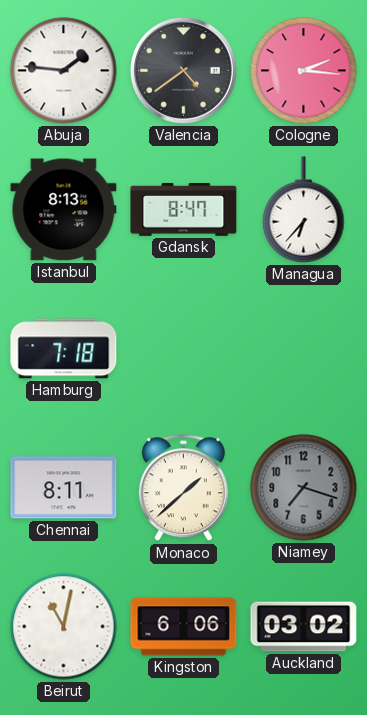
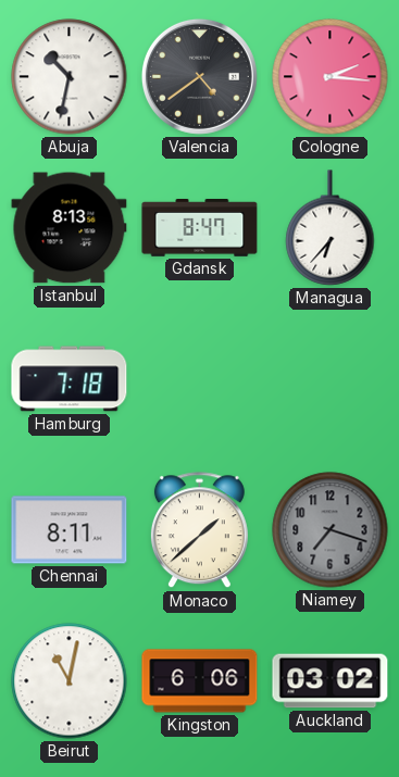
Abuja: 1:46 -> 10:32 (70, 77)
